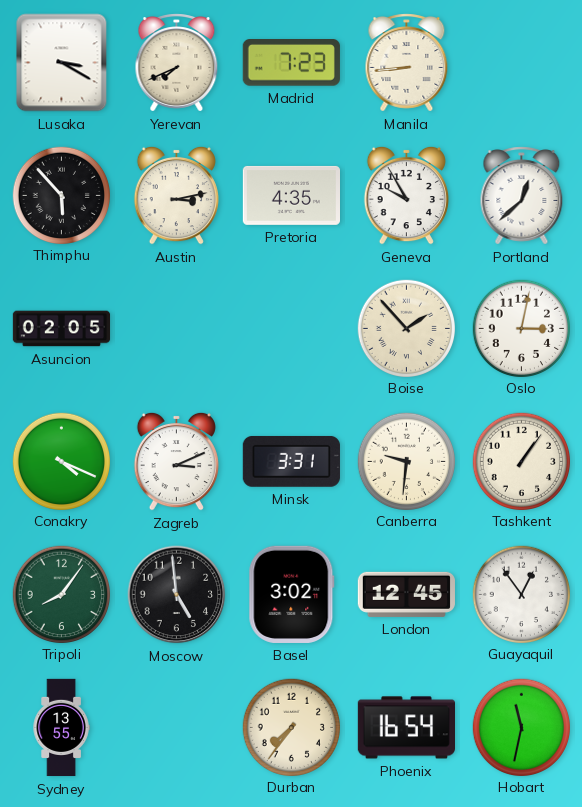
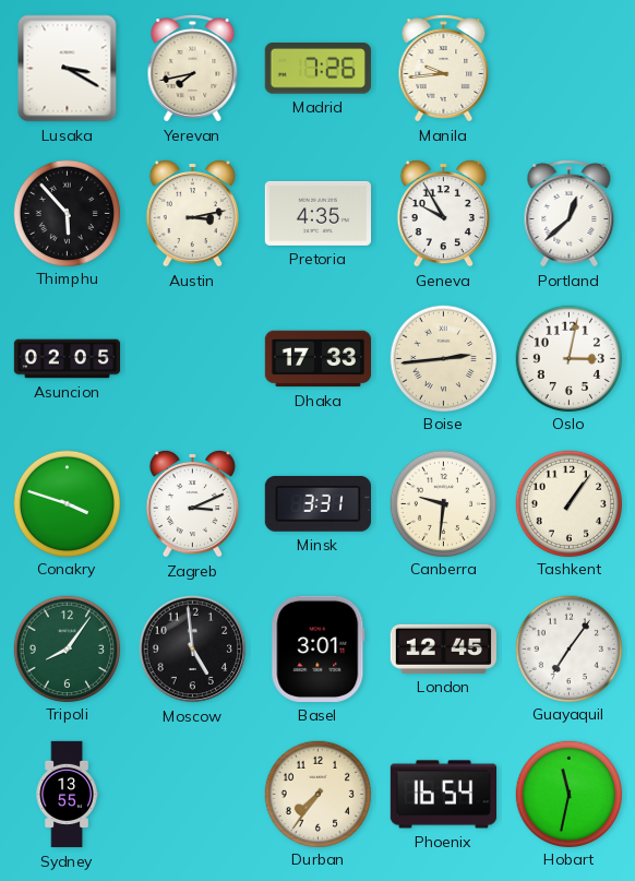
Yerevan: 7:41 -> 7:43 (193, 69)
Madrid: 7:23 -> 7:26 (317, 69)
Manila: 8:44 -> 9:44 (444, 69)
Dhaka: none -> 17:33 (317, 359)
Boise: 1:53 -> 2:44 (443, 358)
Conakry: 4:19 -> 3:48 (67, 503)
Basel: 3:02 -> 3:01 (319, 648)
Guayaquil: 12:54 -> 7:06 (568, 648)
